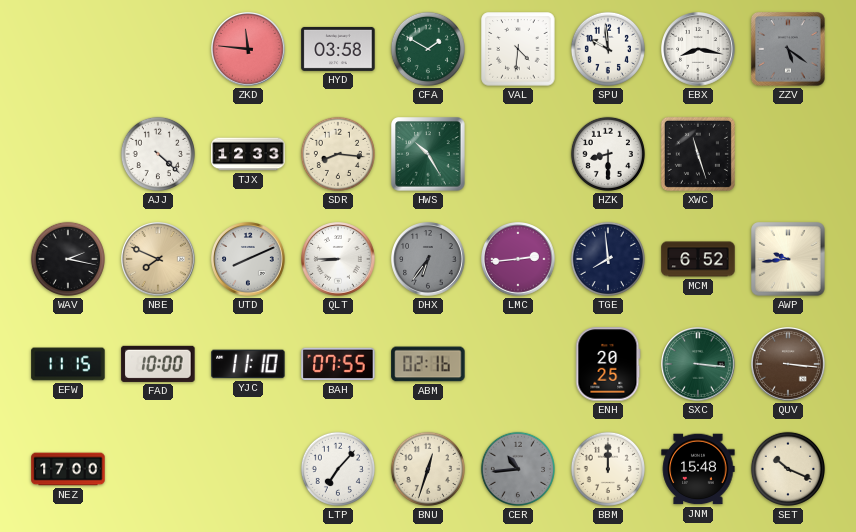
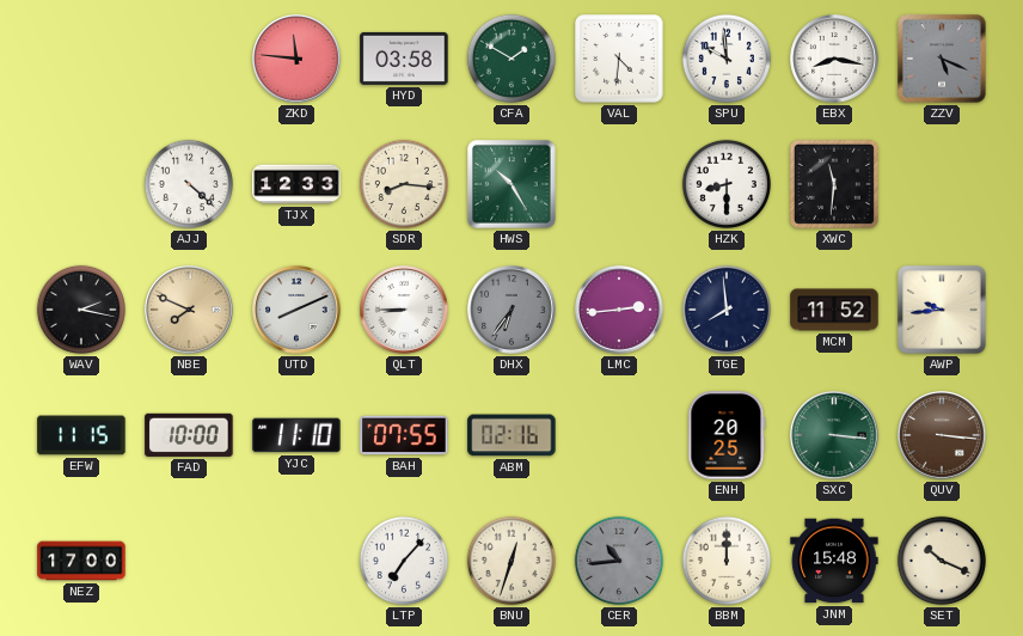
ZZV: 5:21 -> 5:19 (942, 59)
XWC: 11:27 -> 11:31 (834, 184)
MCM: 6:52 -> 11:52 (834, 310)
